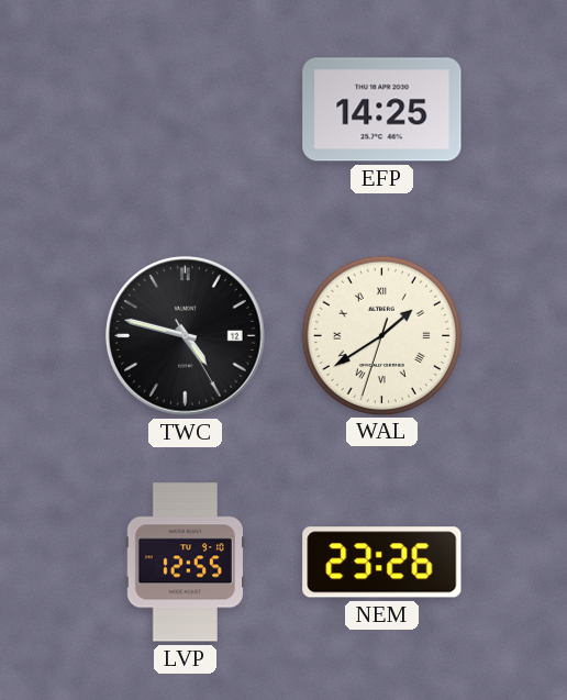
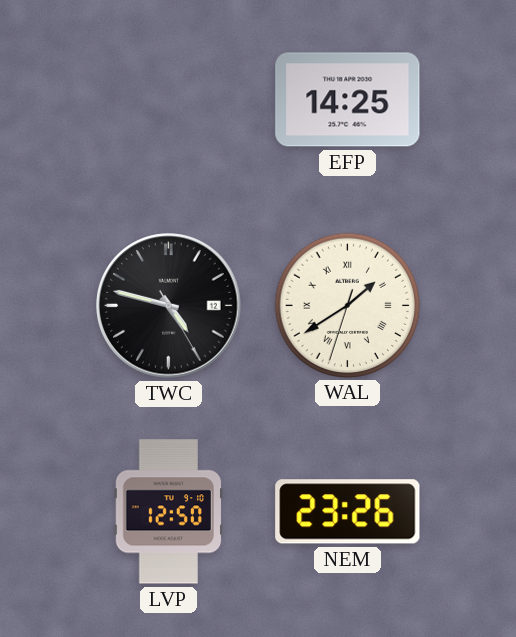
LVP: 12:55 -> 12:50 (168, 512)
